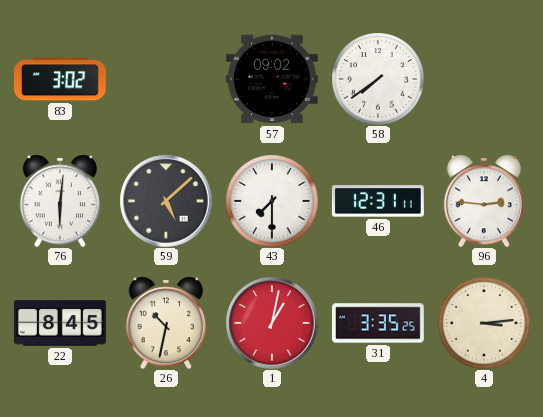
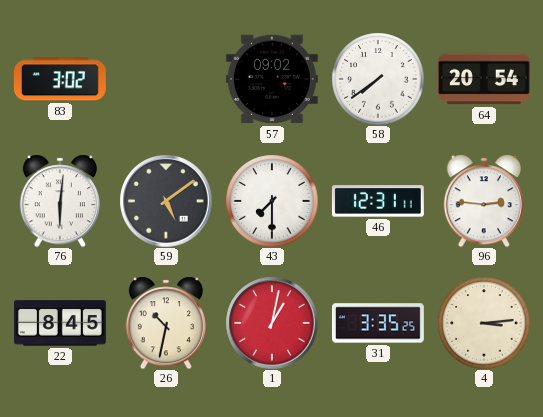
64: none -> 20:54 (484, 79)
59: 5:08 -> 5:09 (166, 201)
